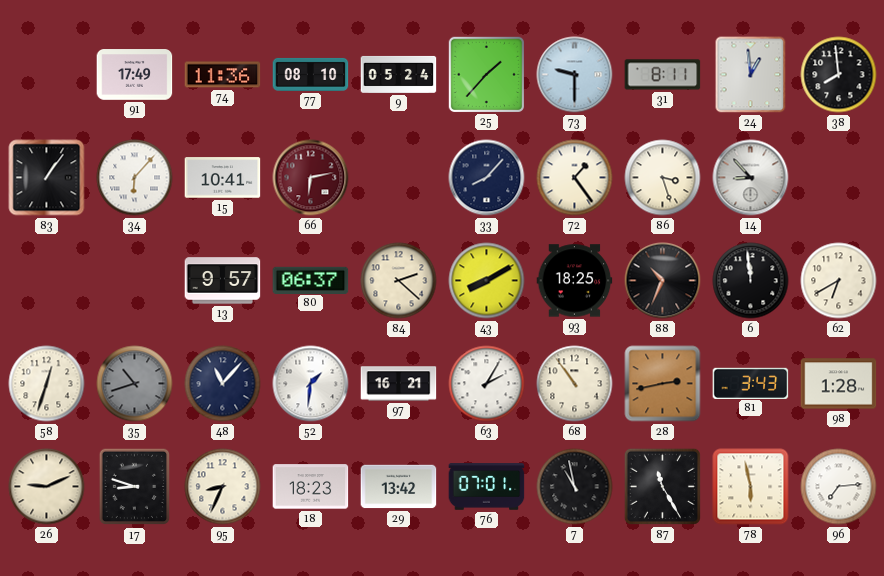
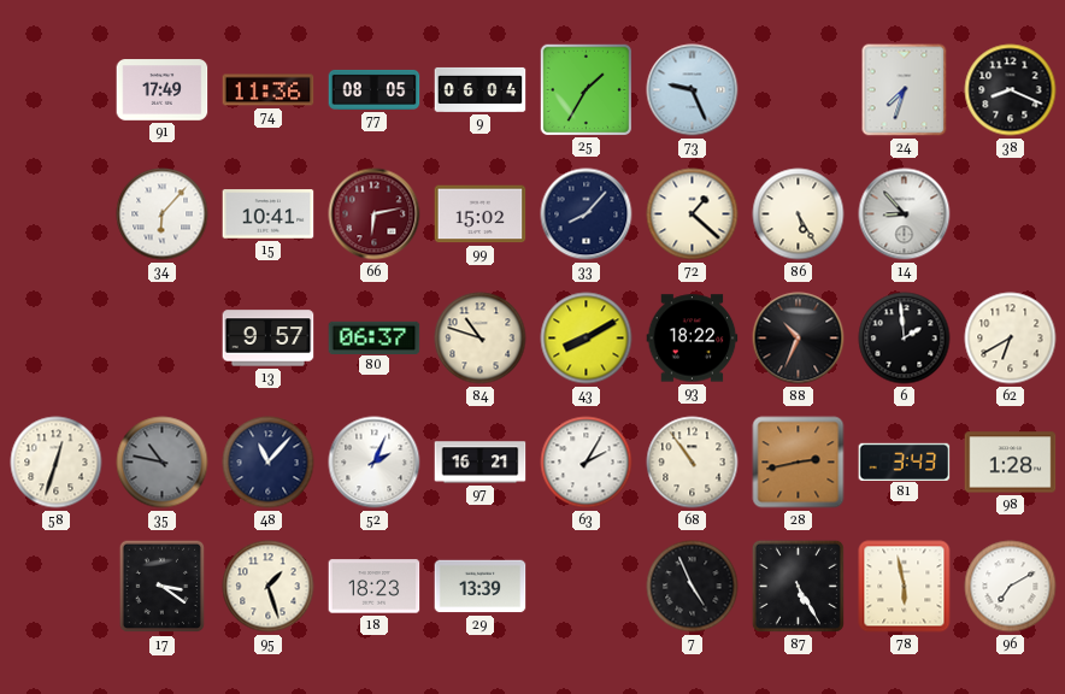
77: 08:10 -> 08:05 (375, 89)
9: 05:24 -> 06:04 (481, 89)
25: 1:37 -> 1:35 (586, 89)
73: 9:30 -> 9:26 (693, 90)
31: 8:11 -> none (663, 75)
24: 12:59 -> 7:33 (905, 90)
38: 7:59 -> 8:19 (1011, 90)
83: 1:06 -> none (47, 178)
99: none -> 15:02 (481, 214)
72: 1:24 -> 1:22 (693, 214)
86: 3:27 -> 5:25 (799, 214)
84: 2:22 -> 10:48 (481, 339)
93: 18:25 -> 18:22 (693, 339)
6: 11:59 -> 1:59 (905, 339)
35: 10:42 -> 10:47 (163, 463)
52: 1:31 -> 2:04 (375, 463)
26: 9:11 -> none (47, 487)
17: 8:48 -> 3:21 (163, 587)
95: 8:34 -> 1:27 (269, 587)
29: 13:42 -> 13:39 (481, 587)
76: 07:01 -> none (487, 487)
7: 10:58 -> 4:56 (693, 587)
87: 11:25 -> 5:25 (798, 586)
96: 7:14 -> 7:10 (1011, 587)
